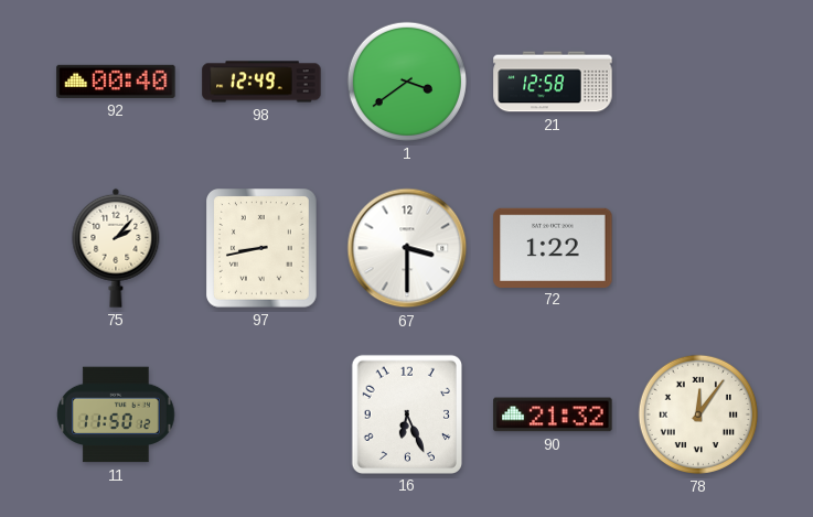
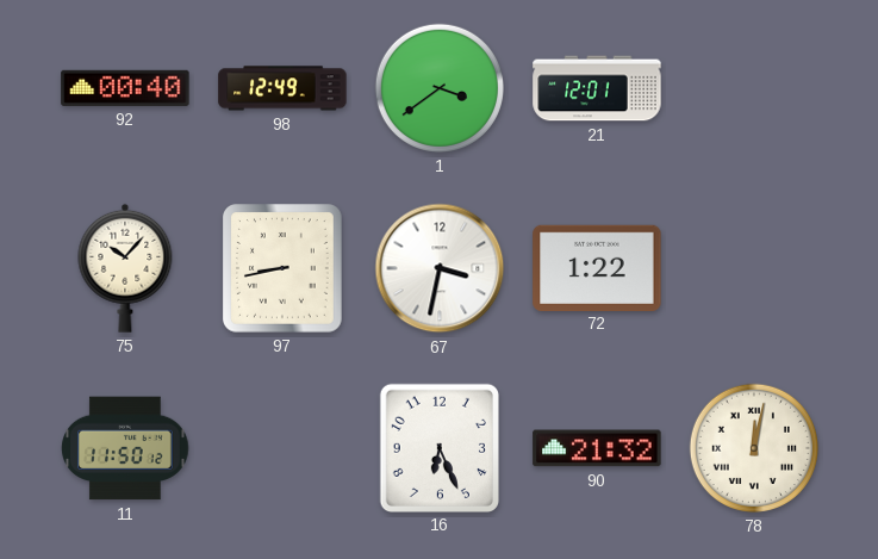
21: 12:58 -> 12:01 (597, 88)
75: 2:07 -> 10:07 (125, 268)
67: 3:30 -> 3:32 (440, 268)
78: 12:06 -> 12:02 (754, 448)
